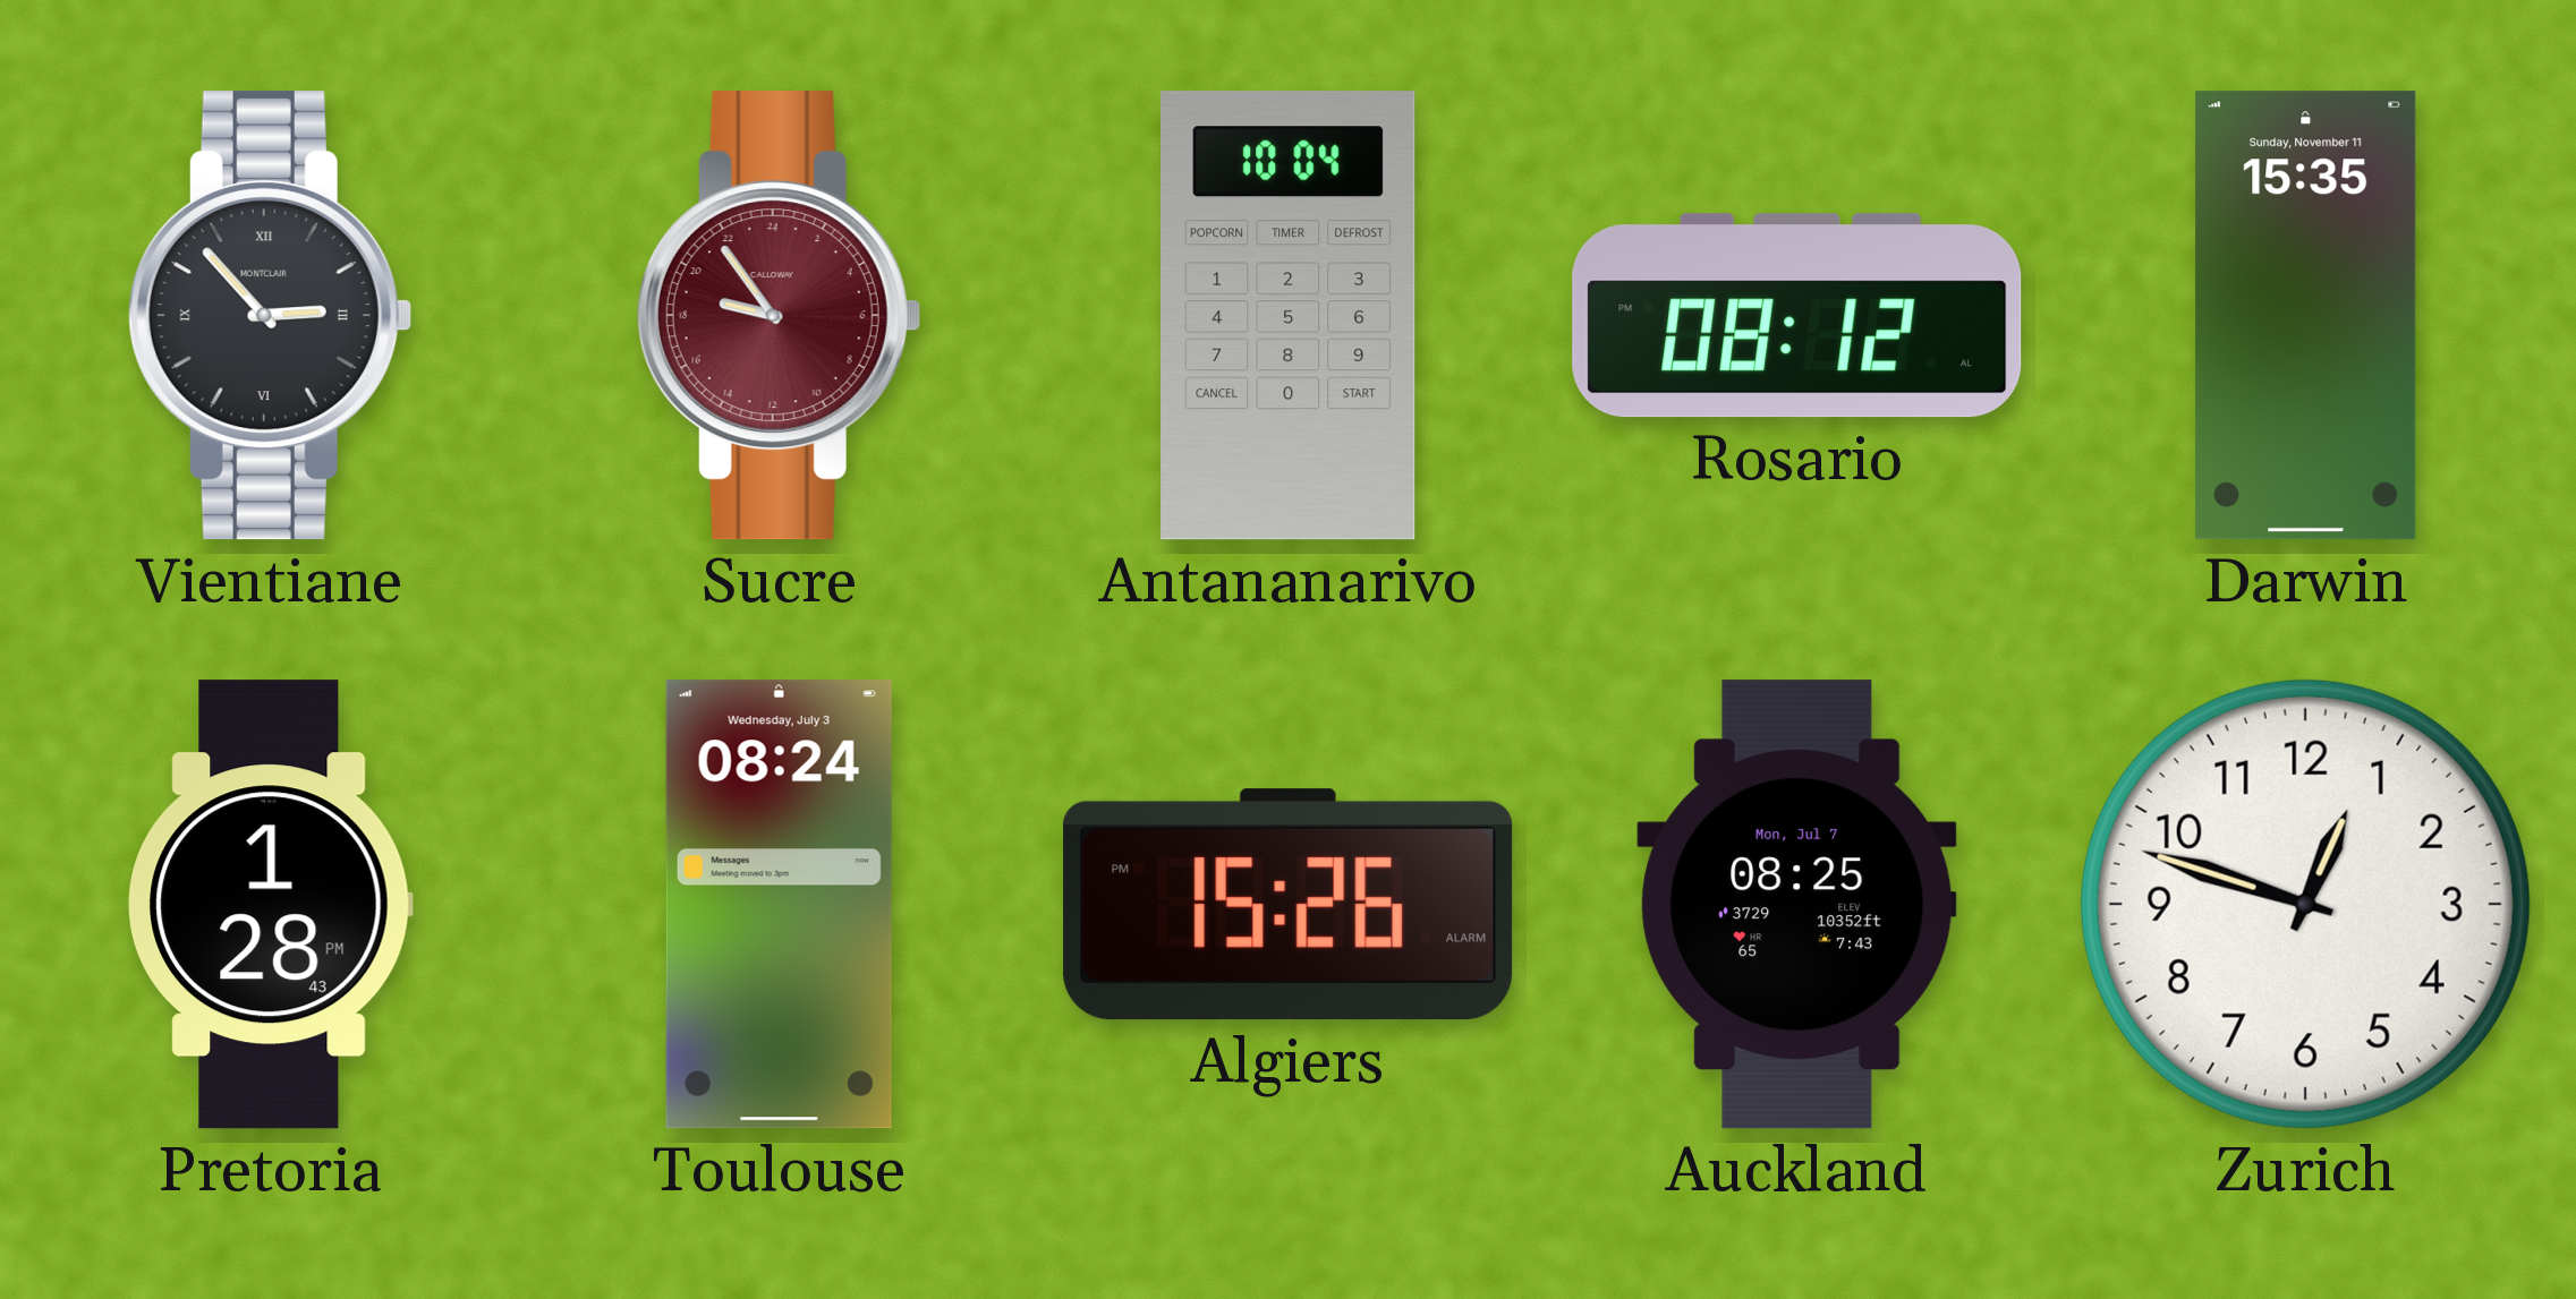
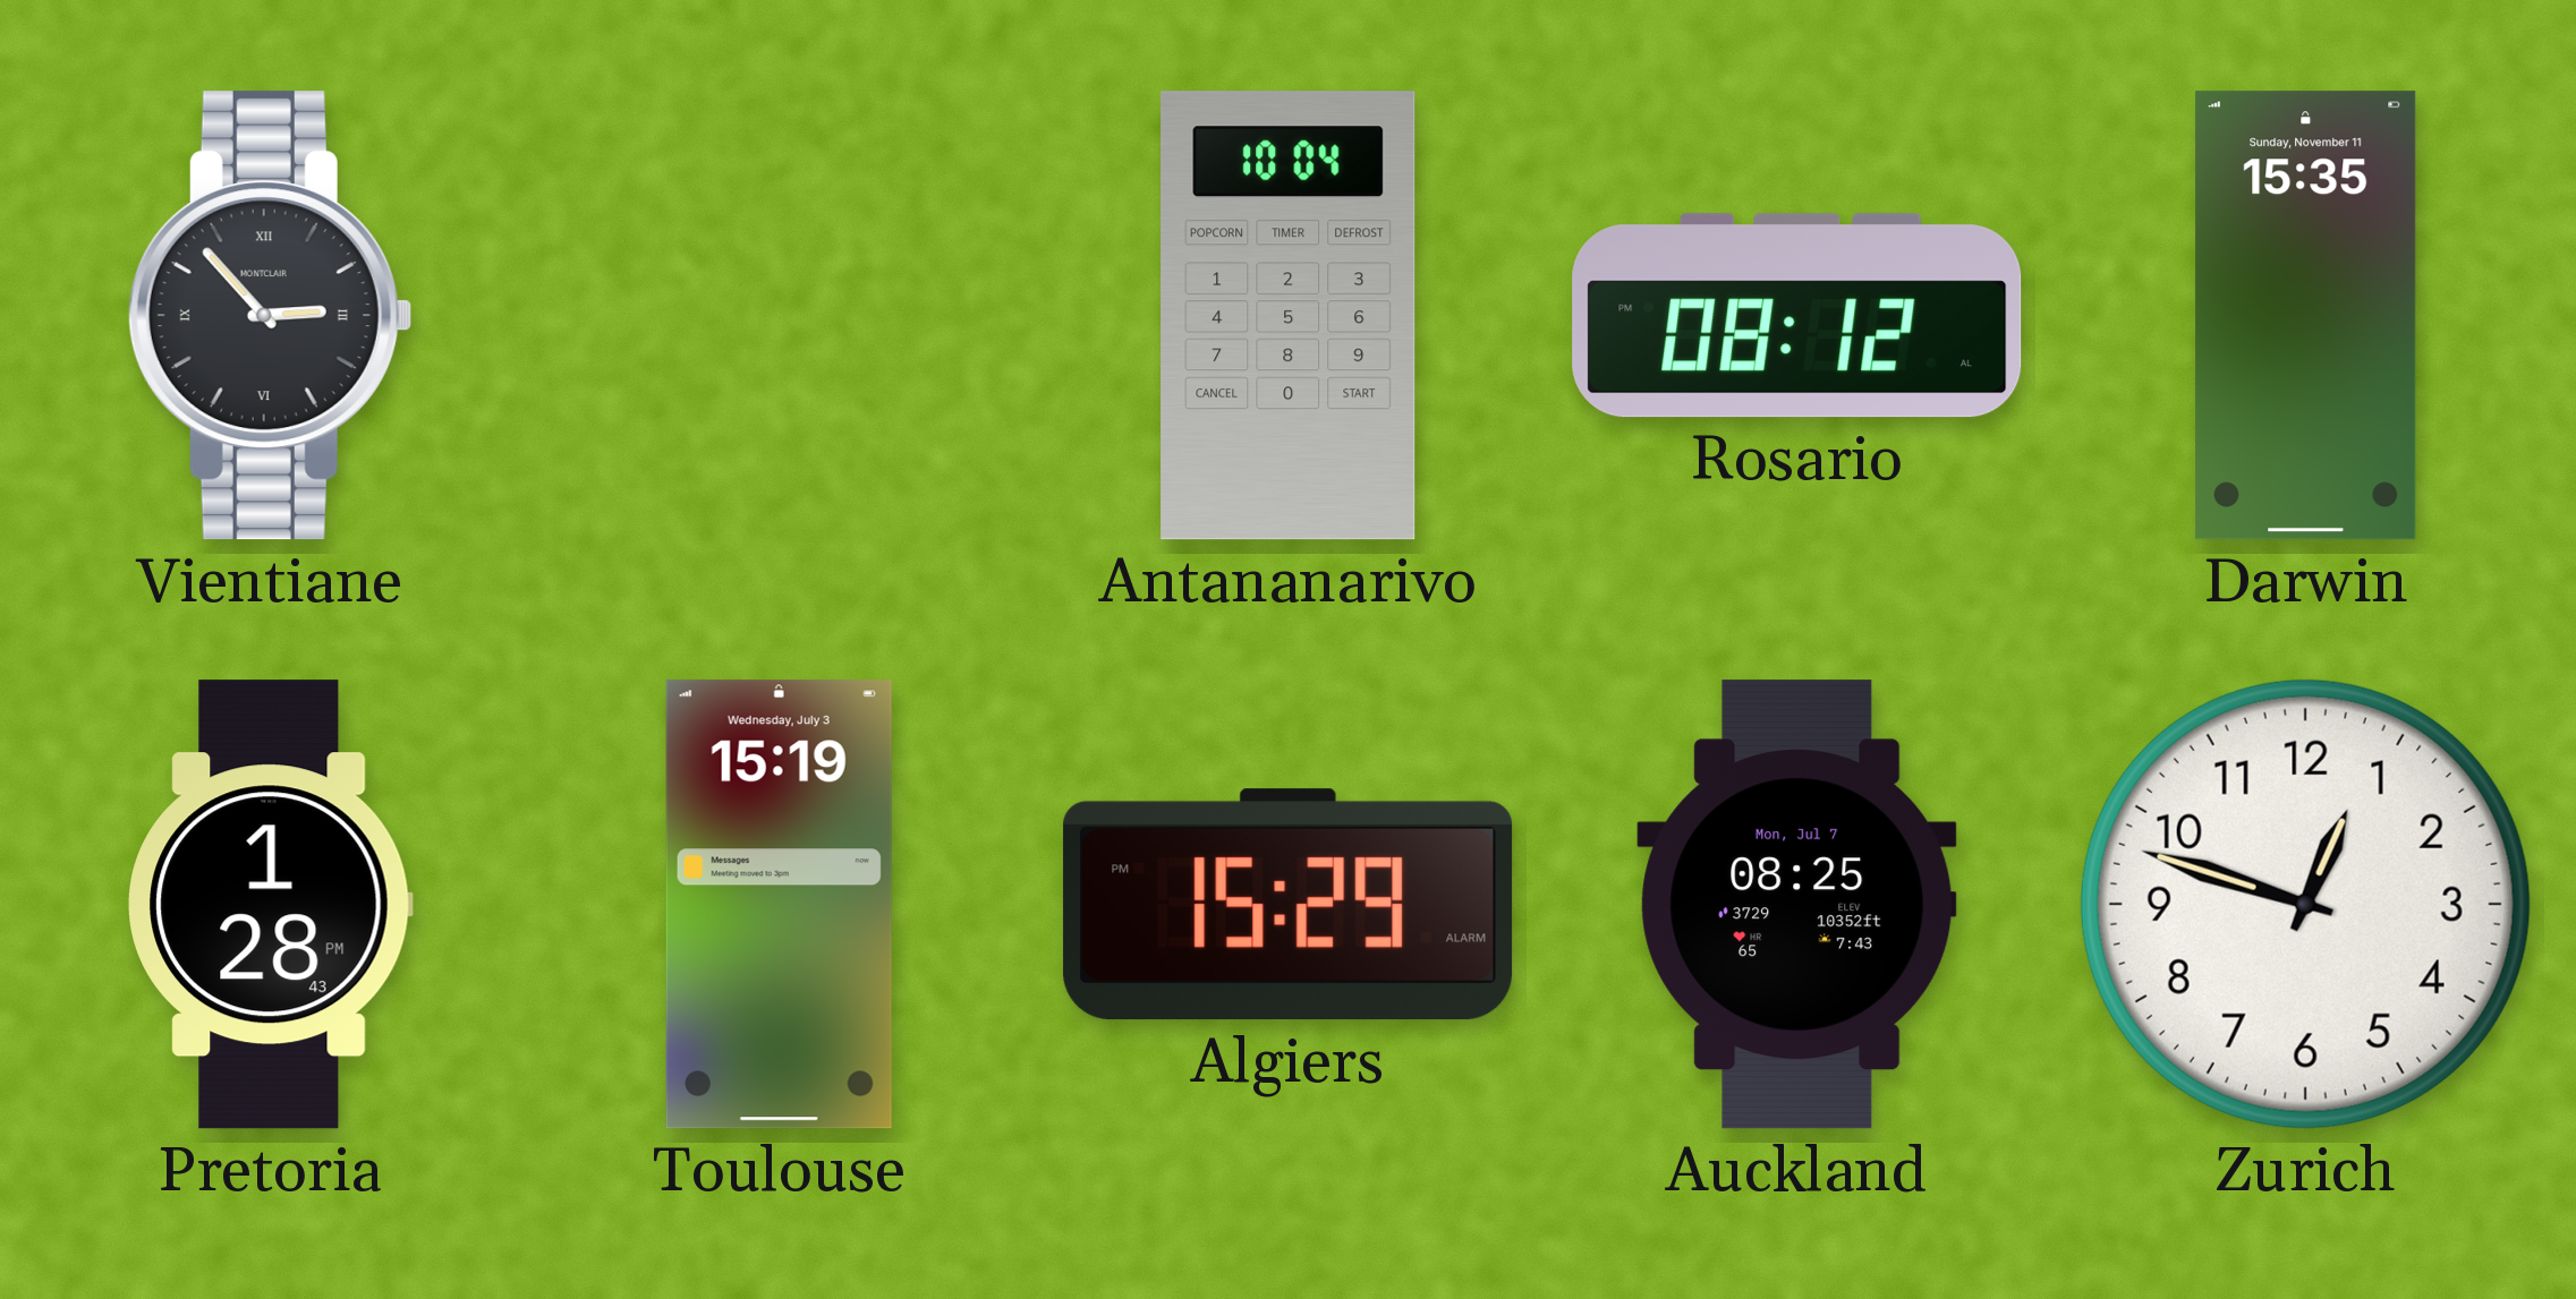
Sucre: 18:54 -> none (779, 316)
Toulouse: 08:24 -> 15:19 (779, 905)
Algiers: 15:26 -> 15:29 (1289, 905)
